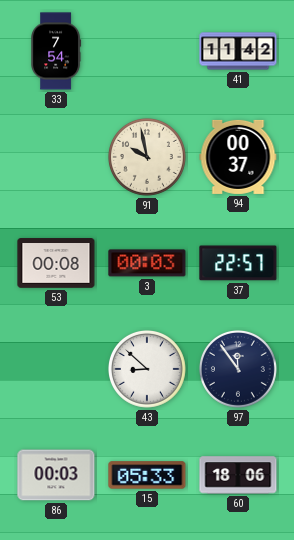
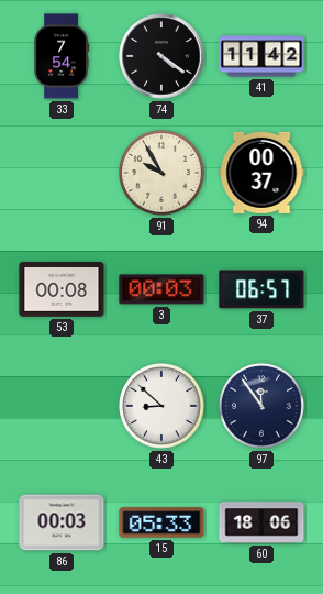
74: none -> 4:21 (161, 56)
91: 9:58 -> 9:55 (161, 173)
37: 22:57 -> 06:57 (261, 289)
